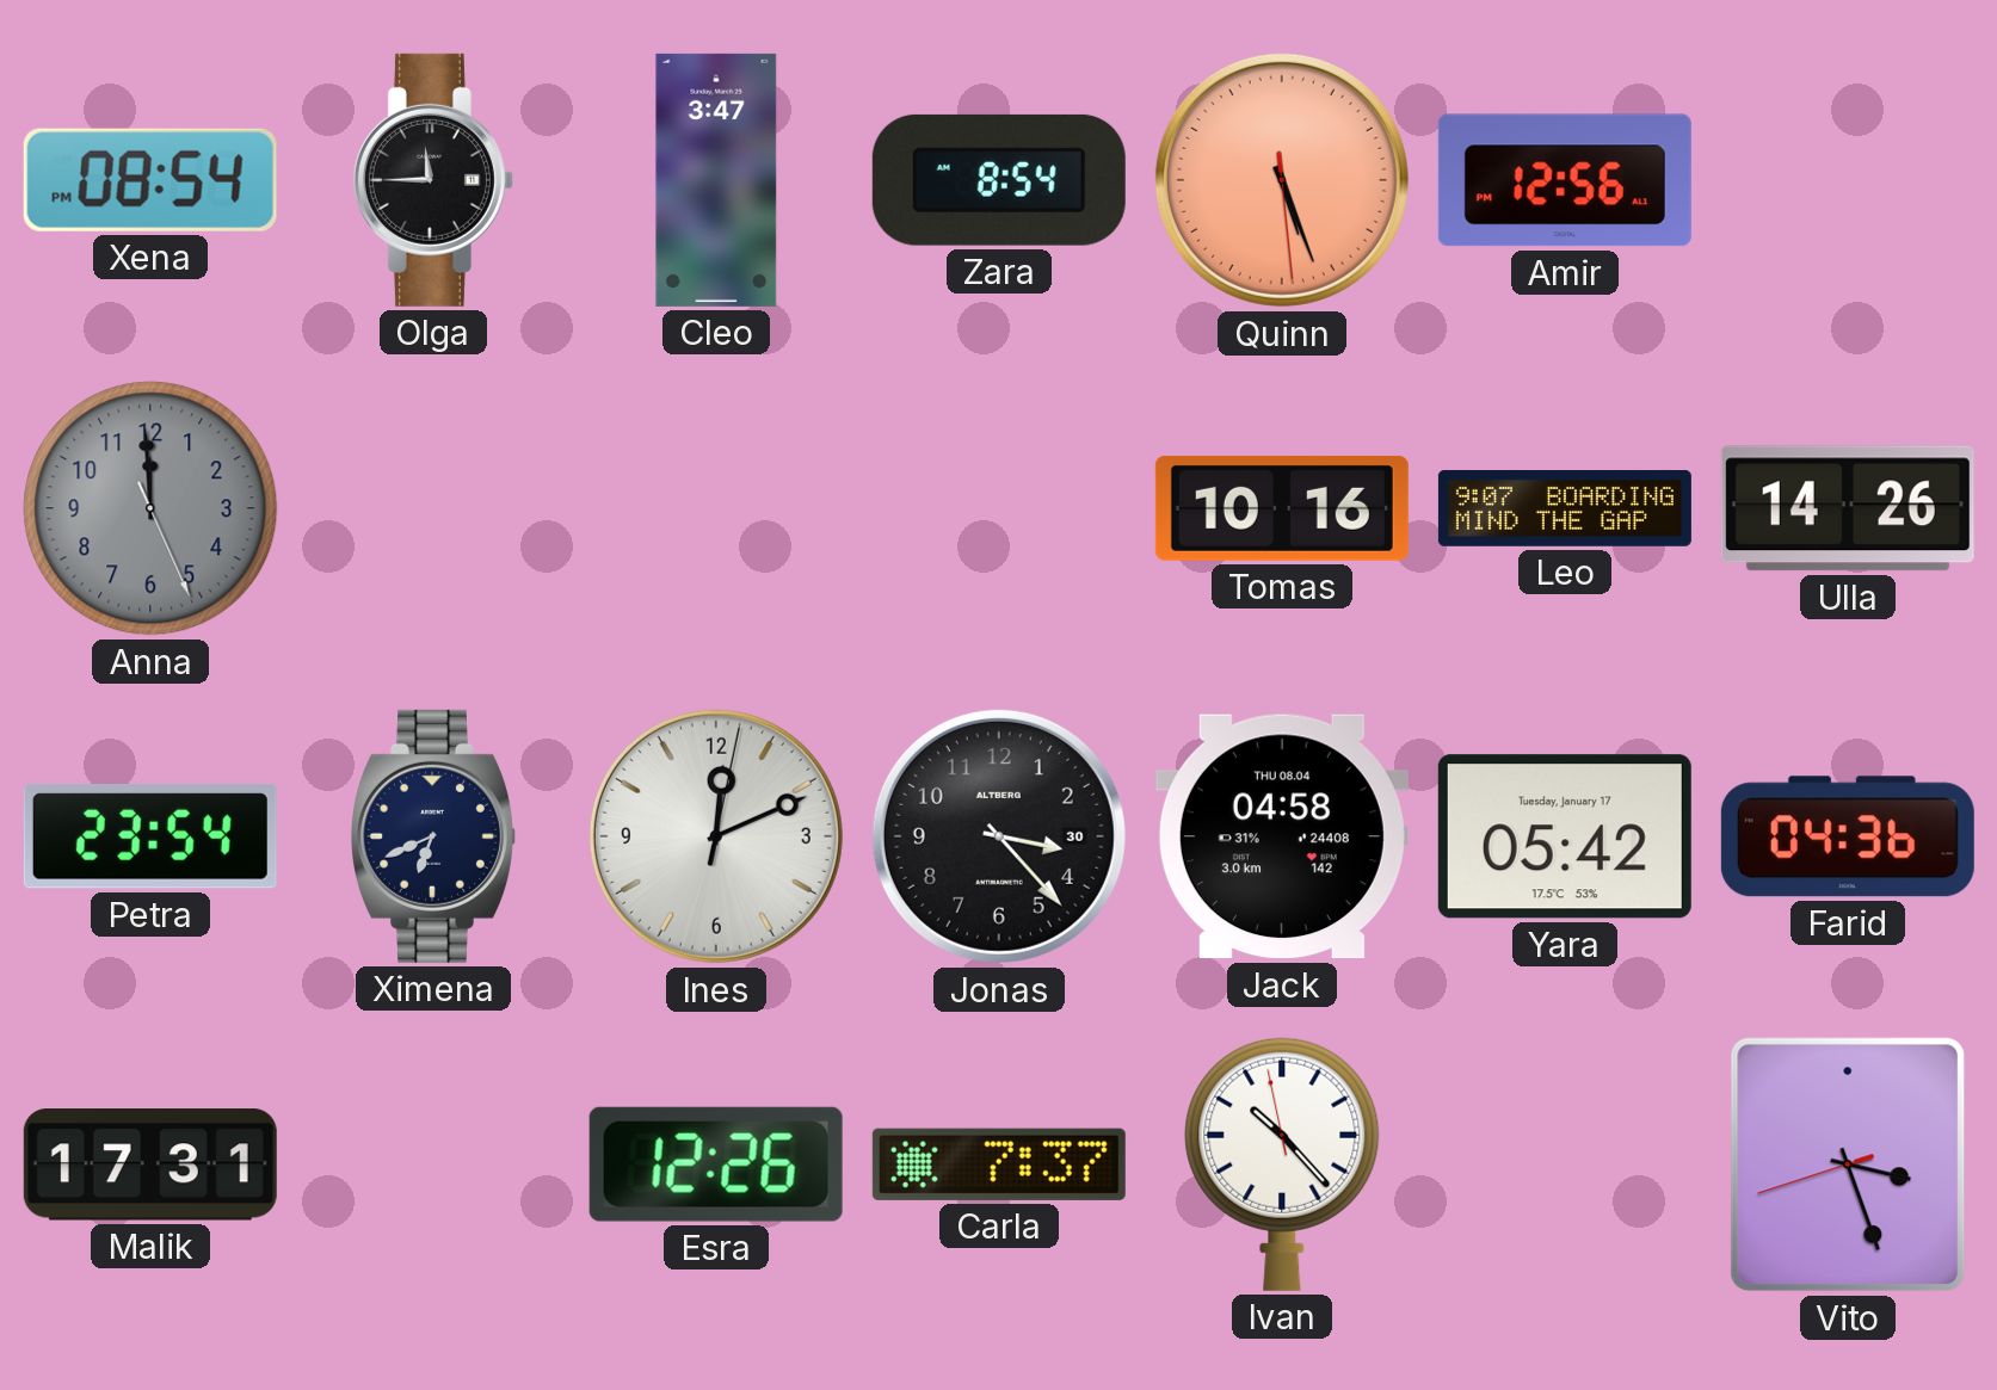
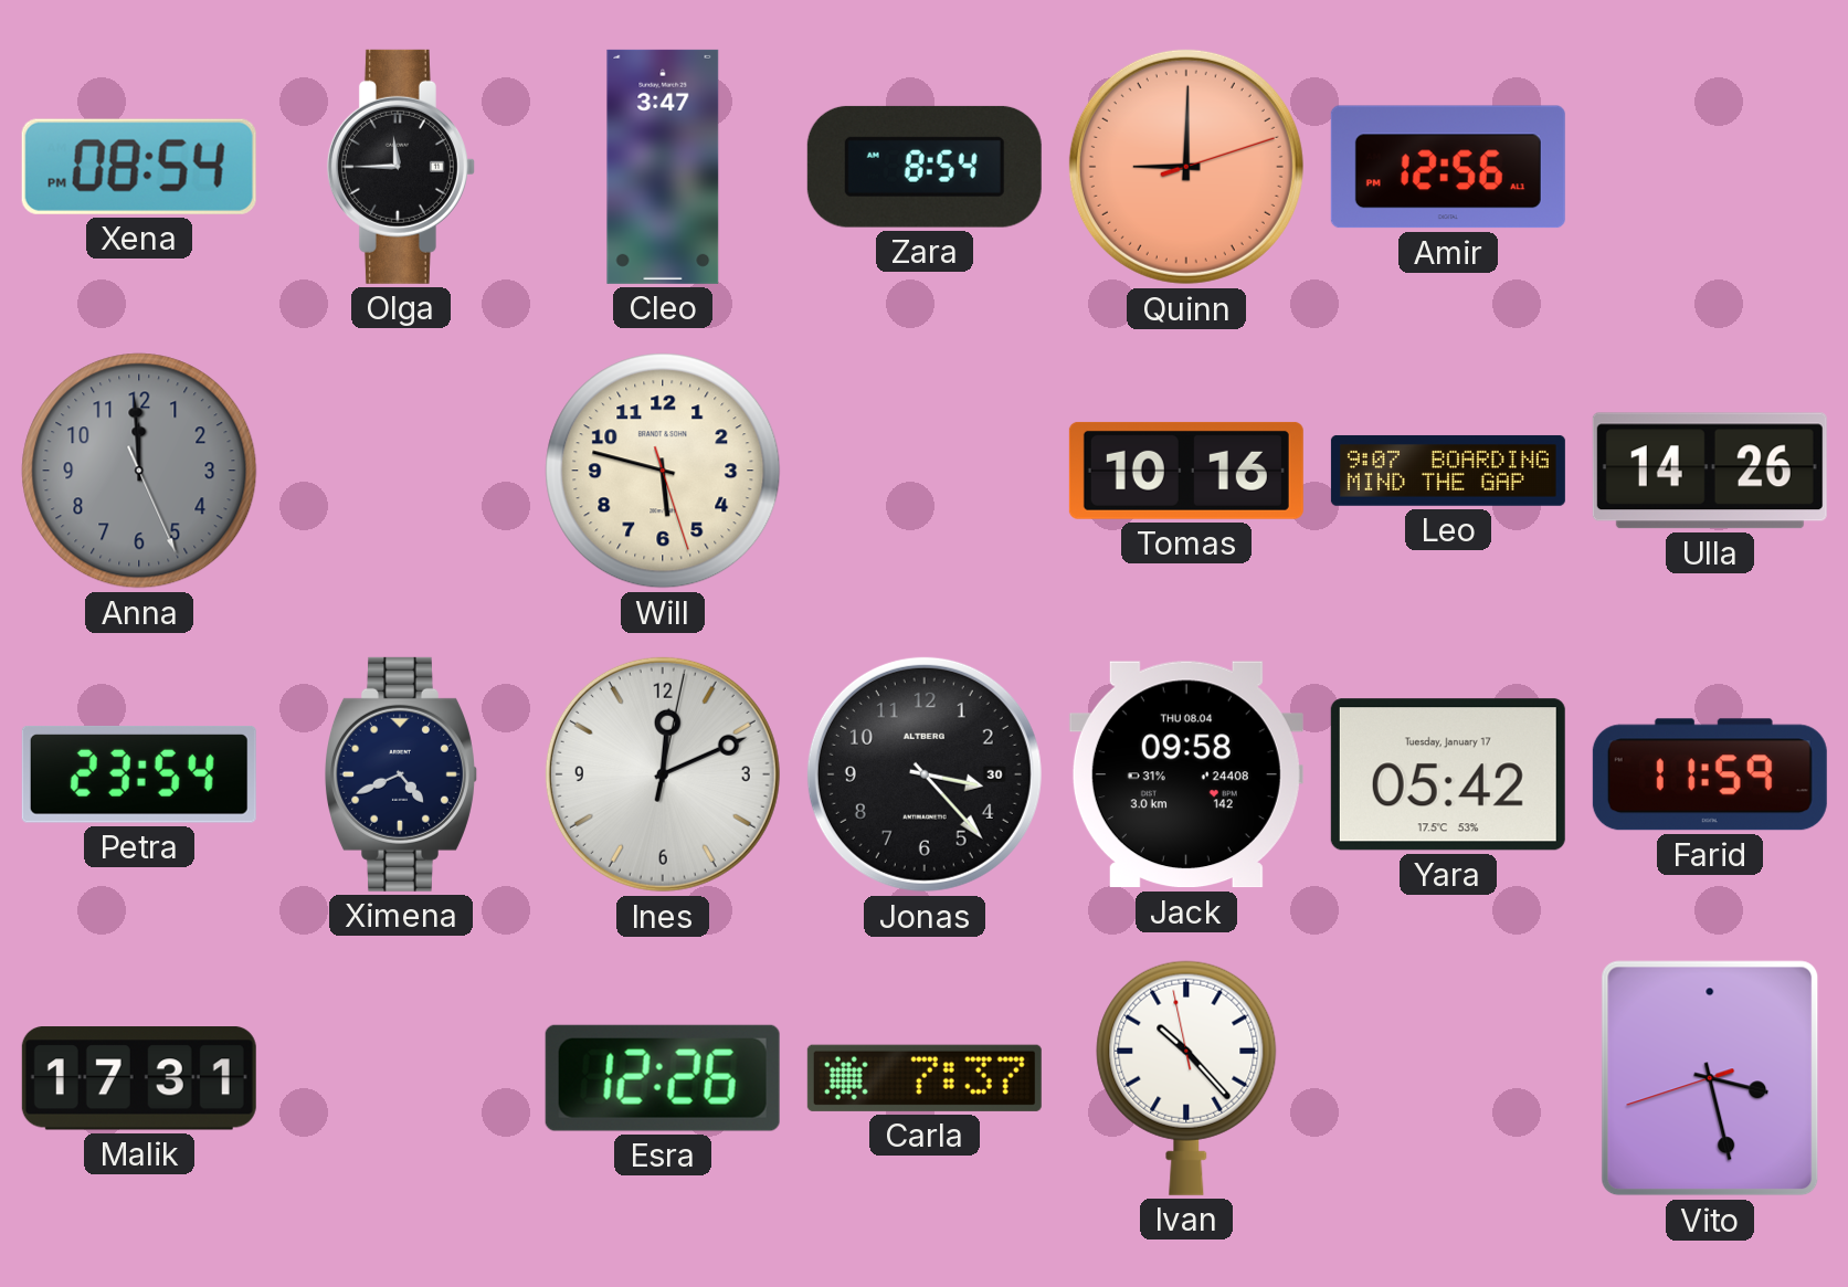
Quinn: 5:26 -> 9:00 (1186, 167)
Will: none -> 5:47 (663, 471)
Ximena: 6:41 -> 4:41 (402, 774)
Jack: 04:58 -> 09:58 (1186, 774)
Farid: 04:36 -> 11:59 (1710, 774)
Vito: 3:26 -> 3:27 (1710, 1078)
